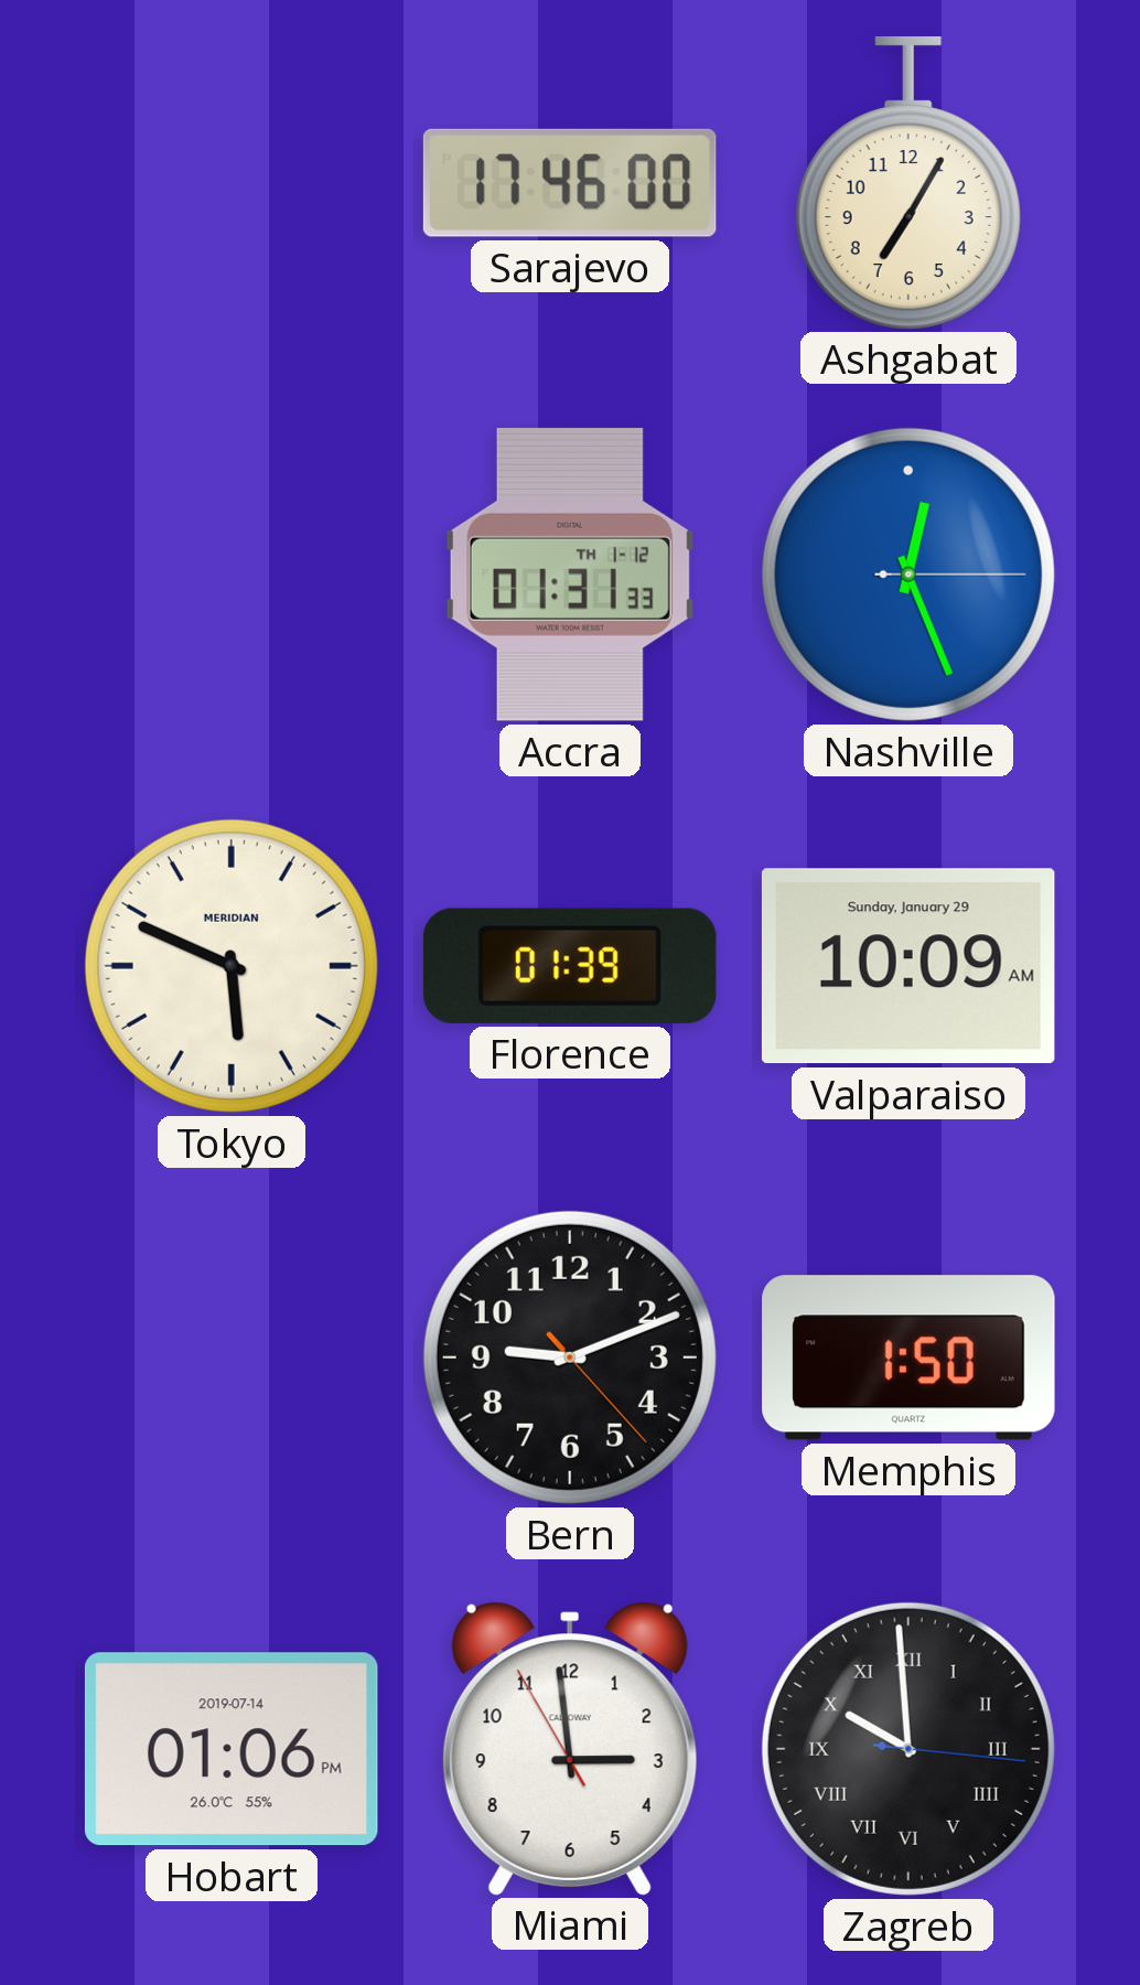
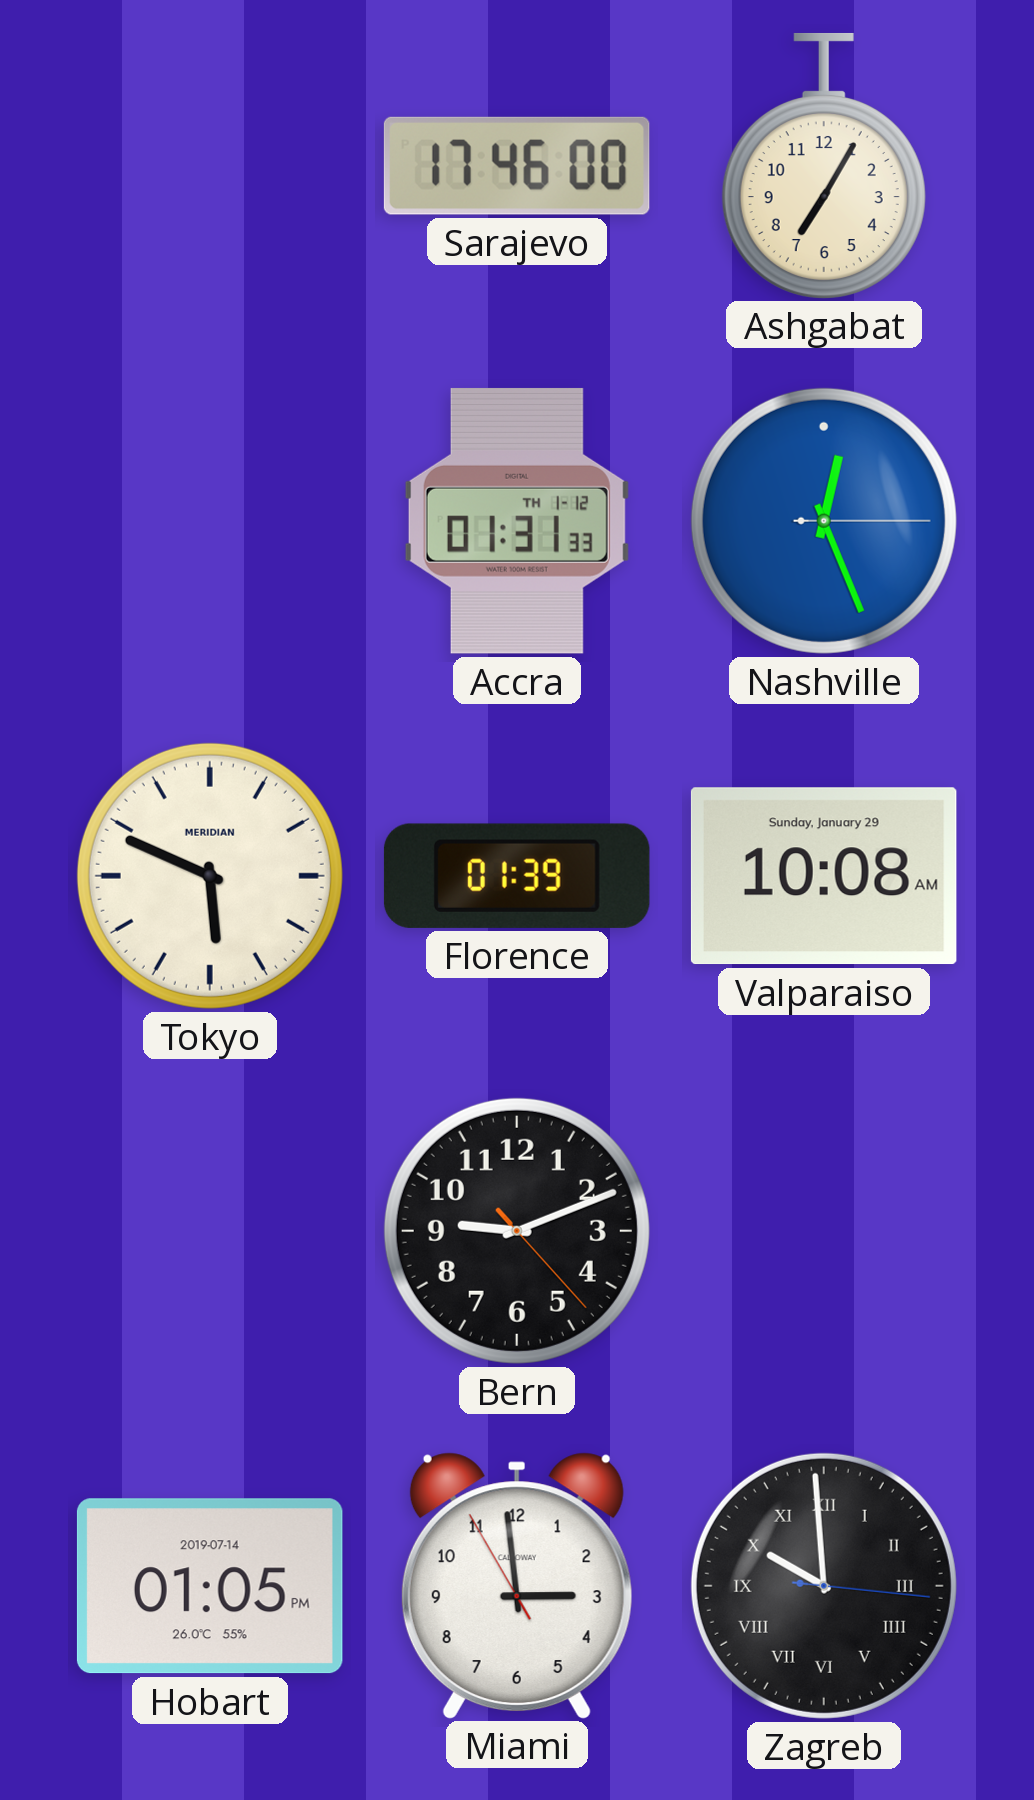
Valparaiso: 10:09 -> 10:08 (824, 876)
Memphis: 1:50 -> none (908, 1358)
Hobart: 01:06 -> 01:05 (210, 1586)
